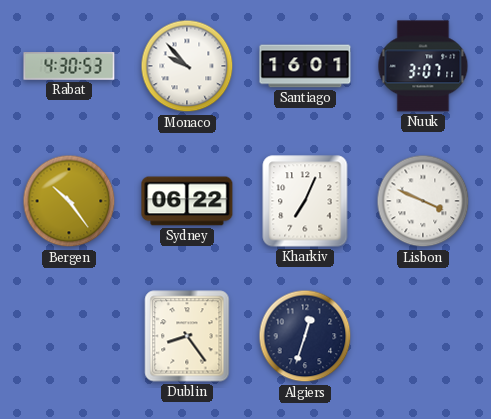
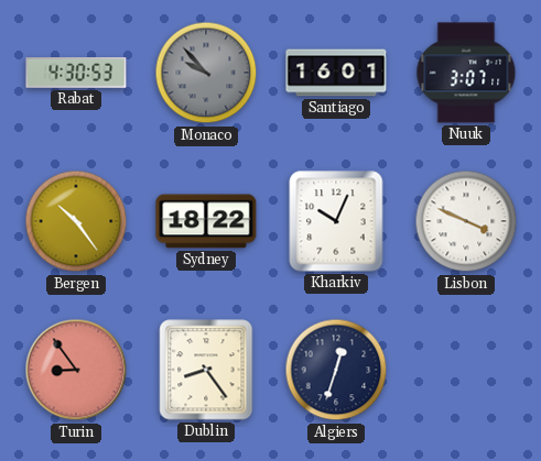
Monaco dial: white -> grey (206, 73)
Sydney: 06:22 -> 18:22 (206, 221)
Kharkiv: 7:04 -> 10:04 (336, 221)
Turin: none -> 8:54 (76, 370)
